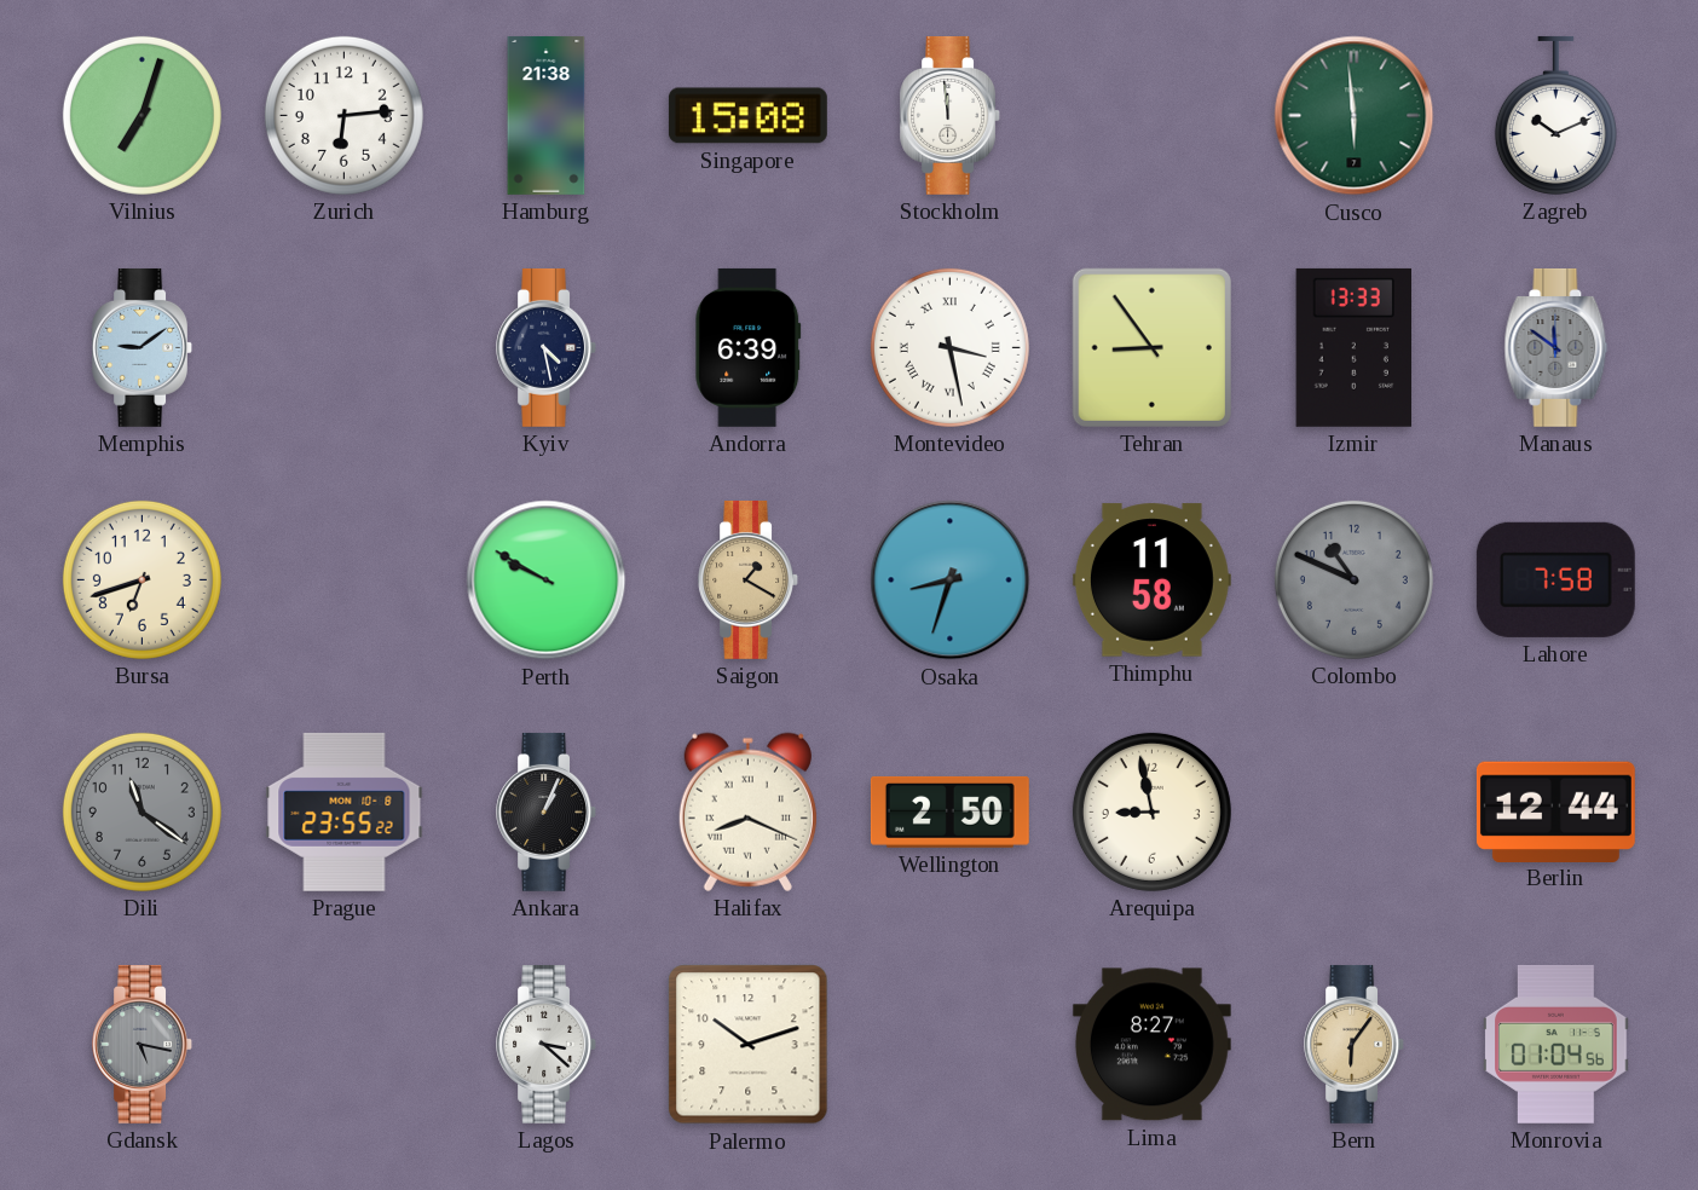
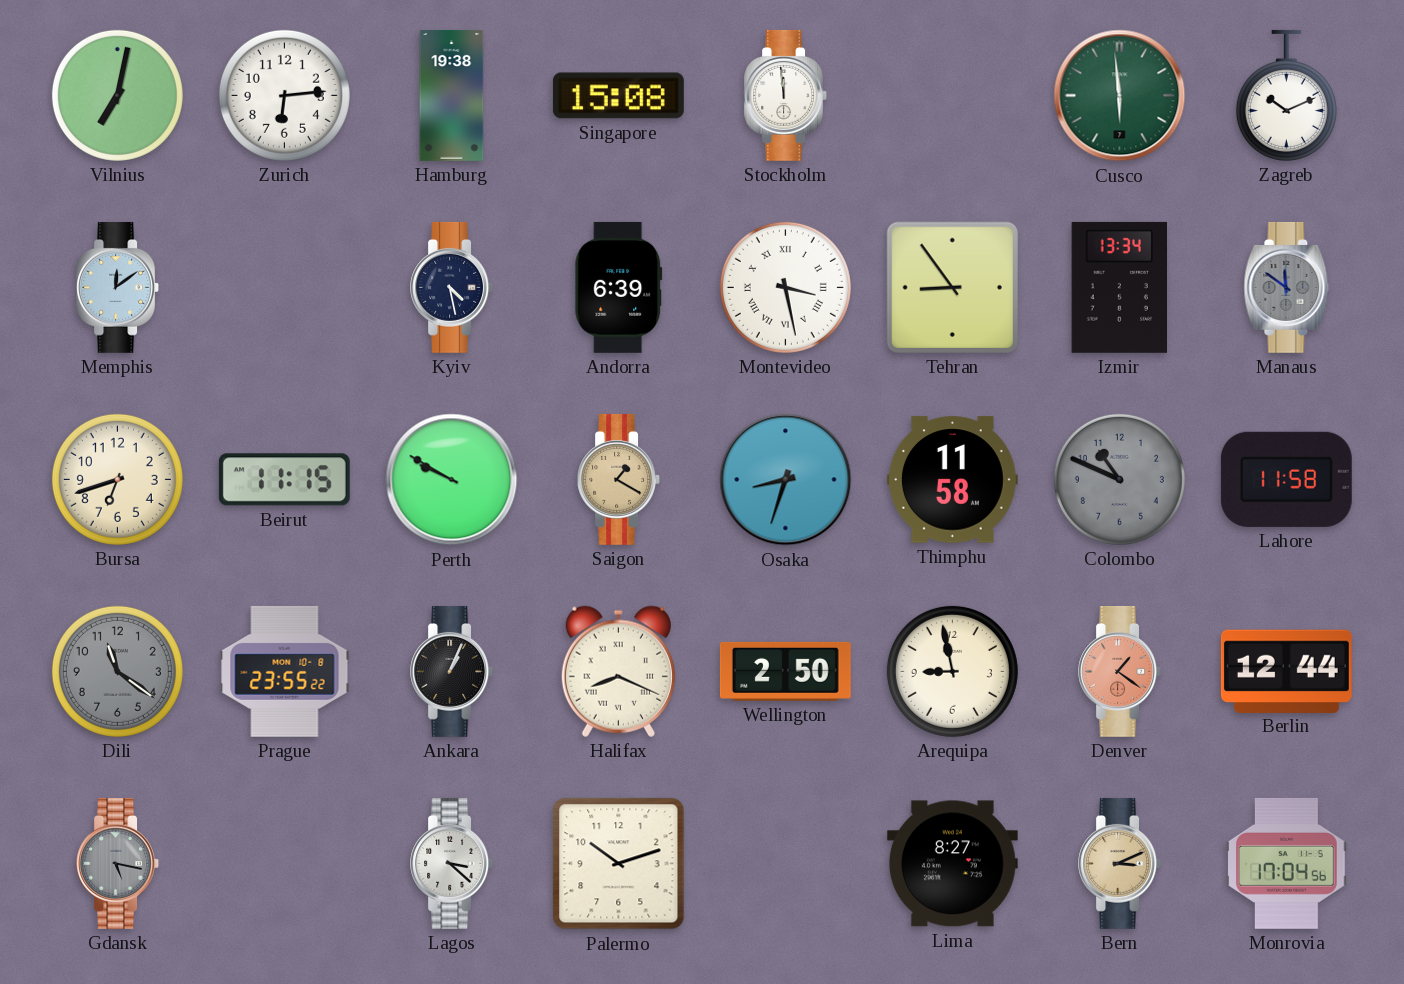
Vilnius: 7:03 -> 7:02 (117, 95)
Hamburg: 21:38 -> 19:38 (452, 95)
Memphis: 9:09 -> 12:09 (118, 287)
Izmir: 13:33 -> 13:34 (1120, 287)
Beirut: none -> 11:15 (284, 480)
Lahore: 7:58 -> 11:58 (1286, 479)
Denver: none -> 1:21 (1120, 671)
Bern: 6:06 -> 3:11 (1120, 863)
Monrovia: 01:04 -> 17:04 (1287, 863)
